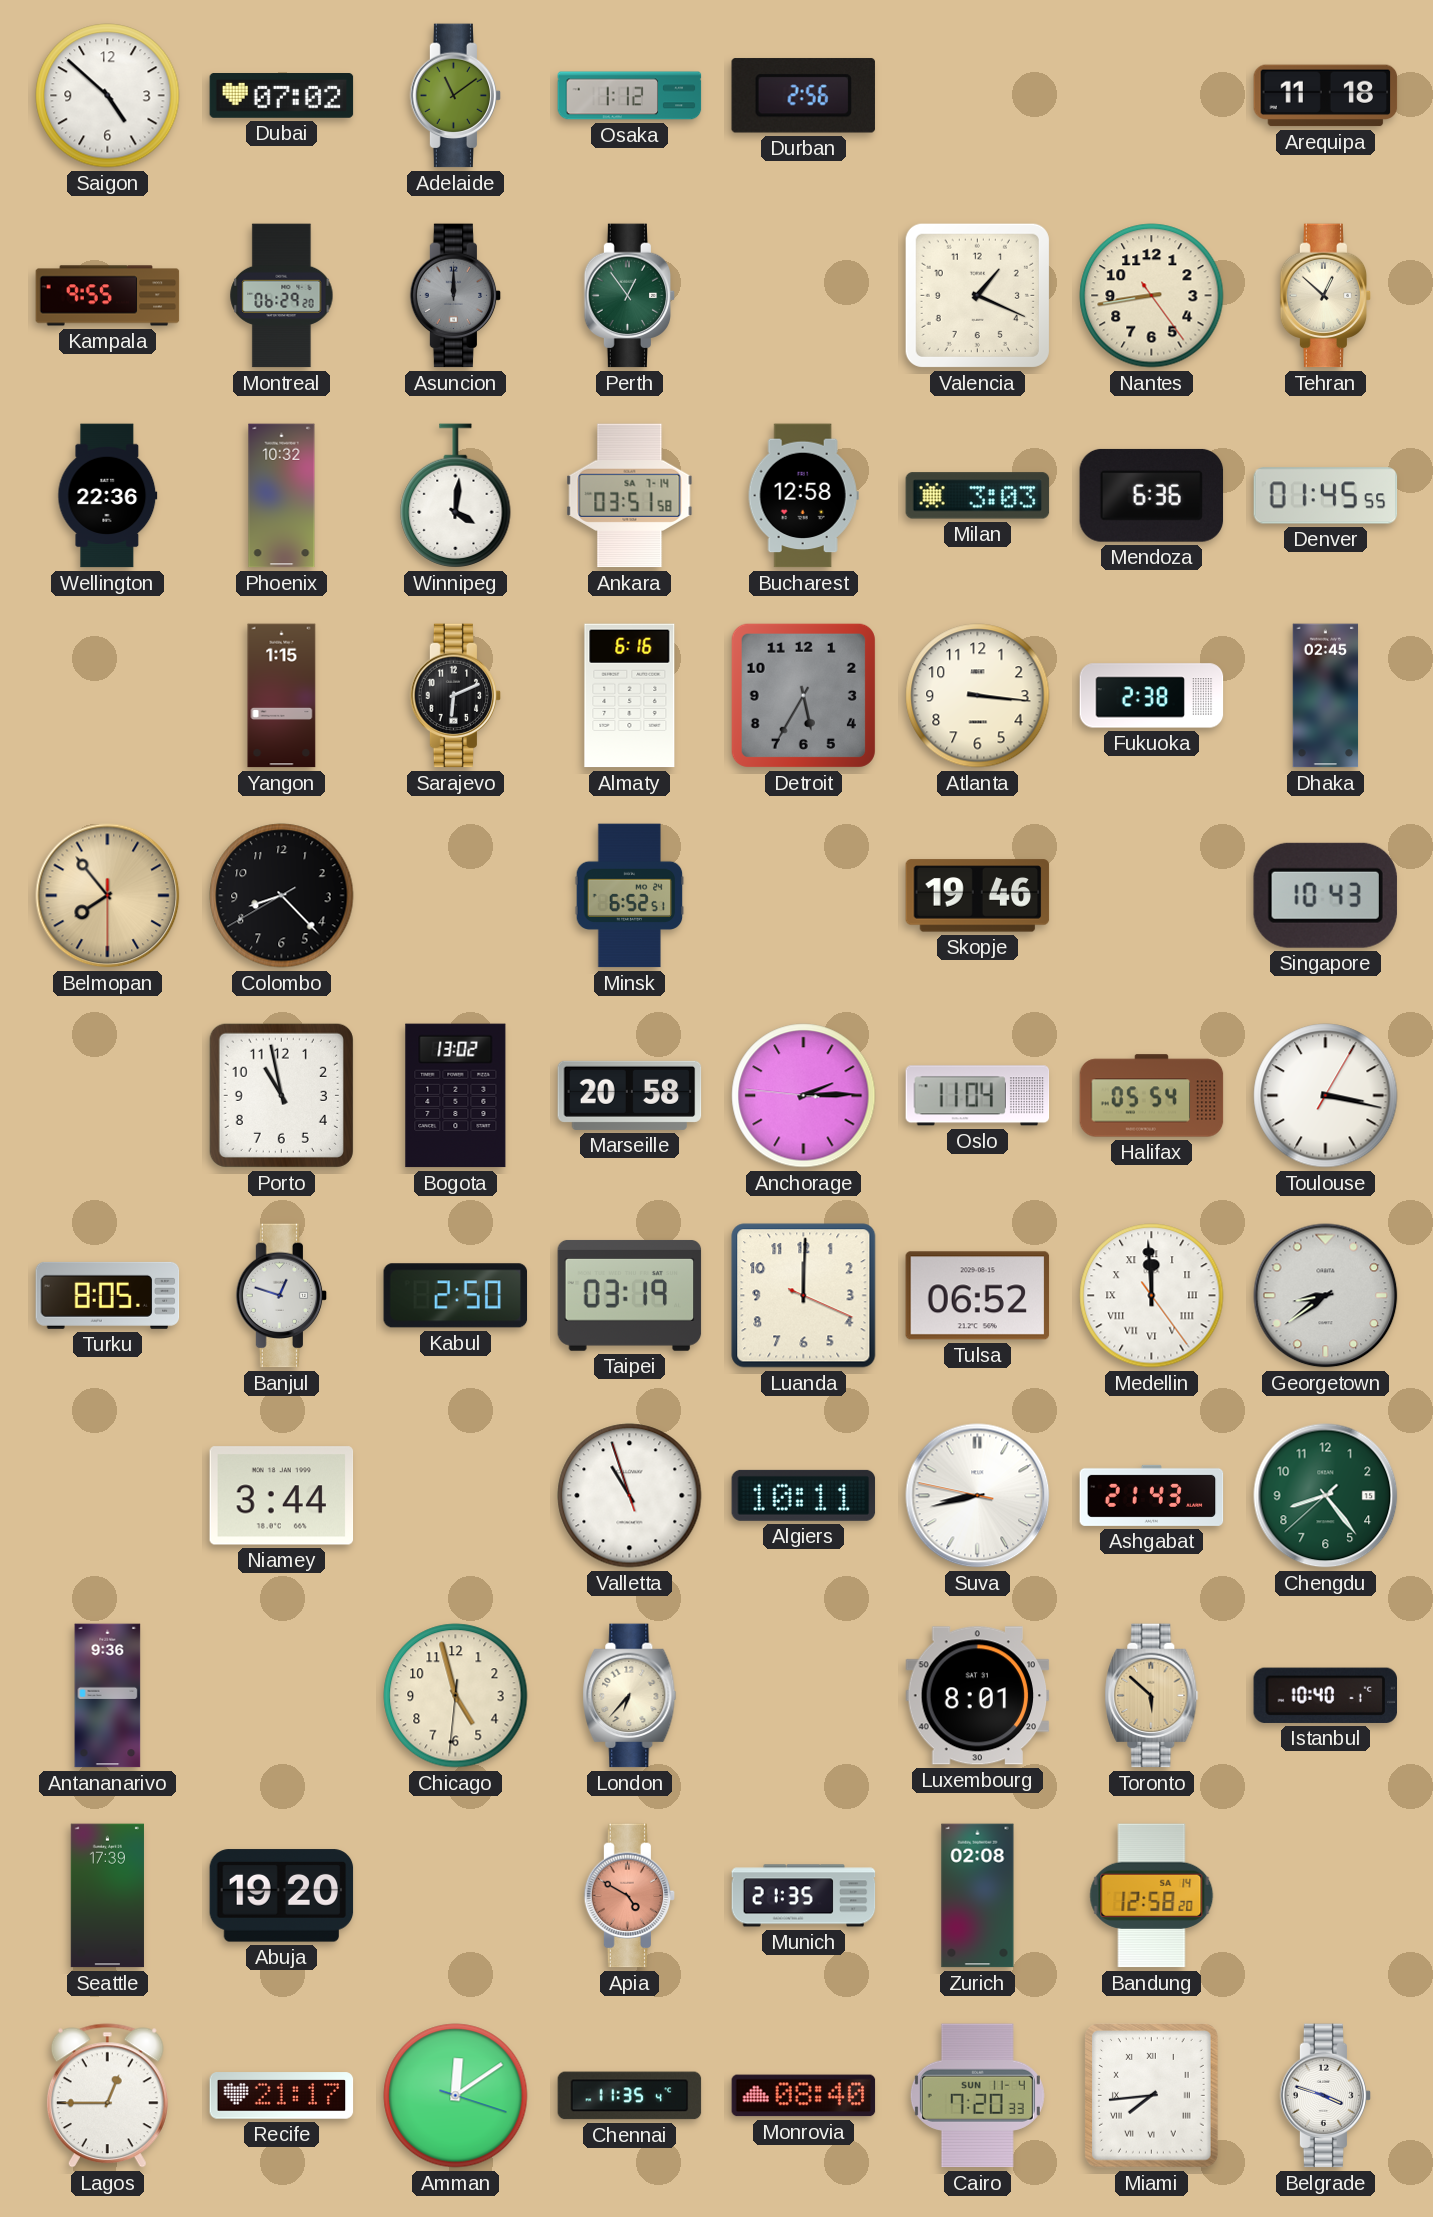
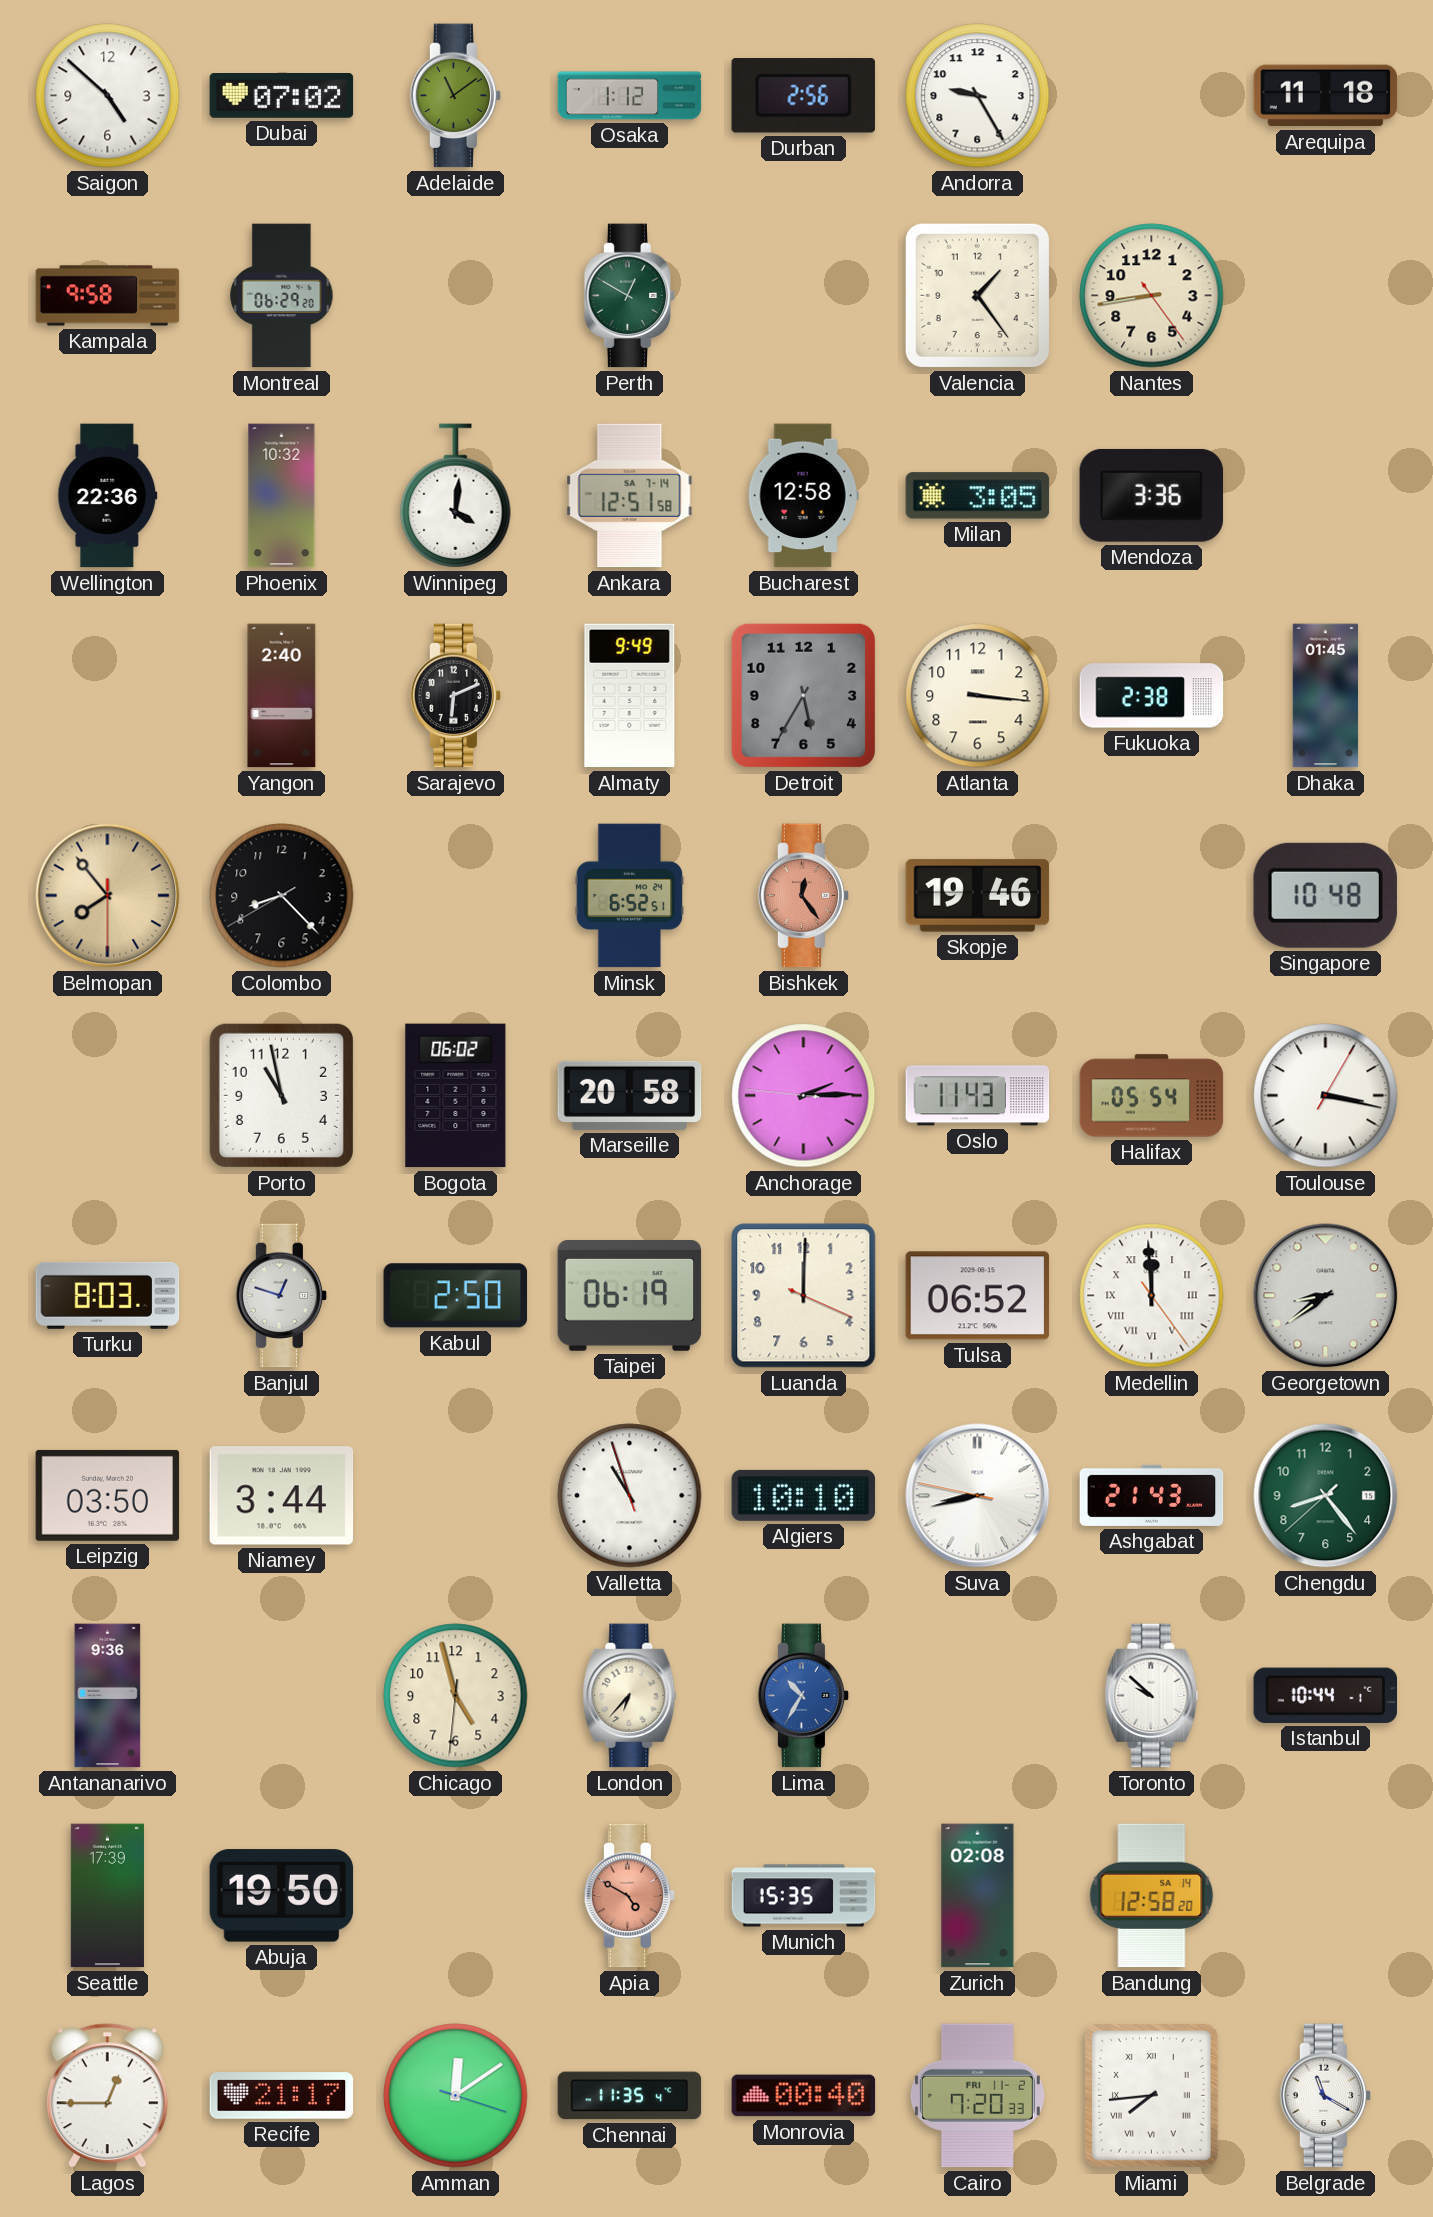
Andorra: none -> 9:25 (978, 96)
Kampala: 9:55 -> 9:58 (108, 296)
Asuncion: 12:00 -> none (456, 296)
Perth: 12:54 -> 12:50 (630, 296)
Valencia: 1:19 -> 1:24 (977, 295)
Tehran: 12:52 -> none (1326, 296)
Ankara: 03:51 -> 12:51 (630, 496)
Milan: 3:03 -> 3:05 (978, 496)
Mendoza: 6:36 -> 3:36 (1152, 495)
Denver: 01:45 -> none (1326, 496)
Yangon: 1:15 -> 2:40 (282, 696)
Almaty: 6:16 -> 9:49 (630, 696)
Dhaka: 02:45 -> 01:45 (1326, 696)
Bishkek: none -> 12:24 (804, 896)
Singapore: 10:43 -> 10:48 (1325, 895)
Bogota: 13:02 -> 06:02 (456, 1096)
Oslo: 11:04 -> 11:43 (978, 1096)
Turku: 8:05 -> 8:03 (108, 1295)
Taipei: 03:19 -> 06:19 (630, 1296)
Leipzig: none -> 03:50 (108, 1495)
Algiers: 10:11 -> 10:10 (804, 1495)
Lima: none -> 10:35 (804, 1696)
Luxembourg: 8:01 -> none (978, 1696)
Toronto: 5:52 -> 9:52 (1152, 1696)
Toronto dial: champagne -> white (1152, 1696)
Istanbul: 10:40 -> 10:44 (1325, 1695)
Abuja: 19:20 -> 19:50 (282, 1896)
Munich: 21:35 -> 15:35 (804, 1896)
Monrovia: 08:40 -> 00:40 (804, 2096)
Cairo date: SUN 11-4 -> FRI 11-2 (977, 2096)
Belgrade: 3:48 -> 11:20 (1326, 2096)
